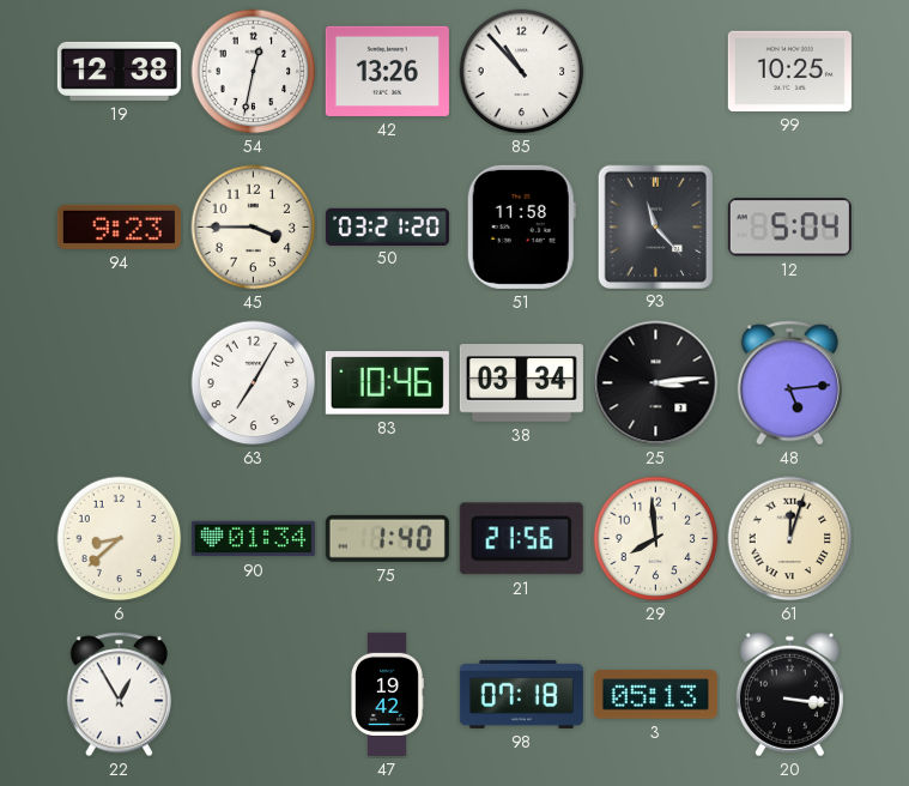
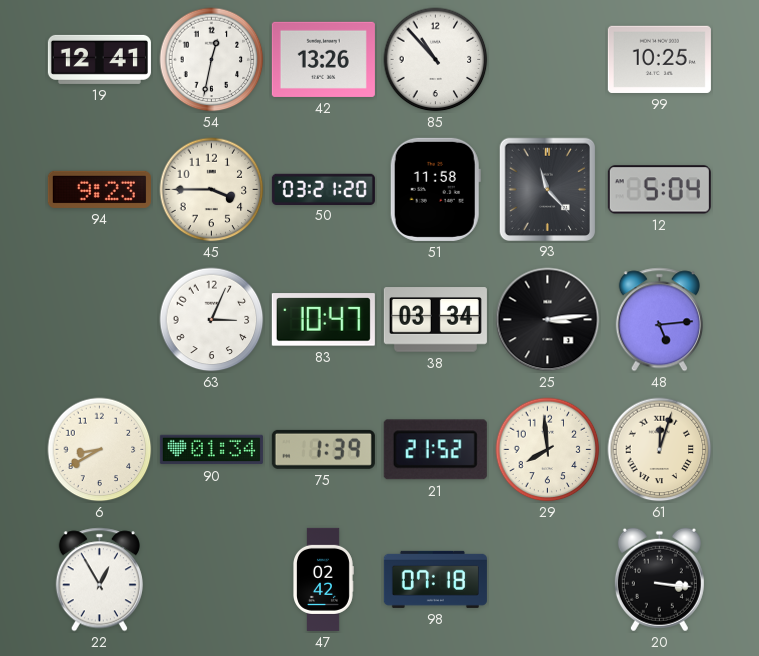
19: 12:38 -> 12:41 (99, 59)
63: 7:05 -> 3:04 (212, 320)
83: 10:46 -> 10:47 (323, 320)
6: 8:38 -> 8:40 (100, 450)
75: 1:40 -> 1:39 (323, 449)
21: 21:56 -> 21:52 (435, 450)
47: 19:42 -> 02:42 (324, 579)
3: 05:13 -> none (655, 695)
